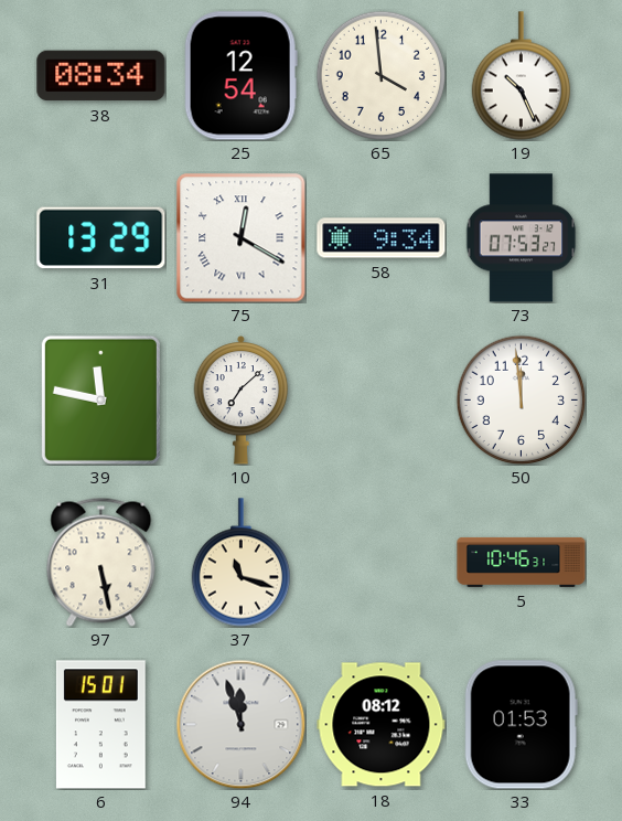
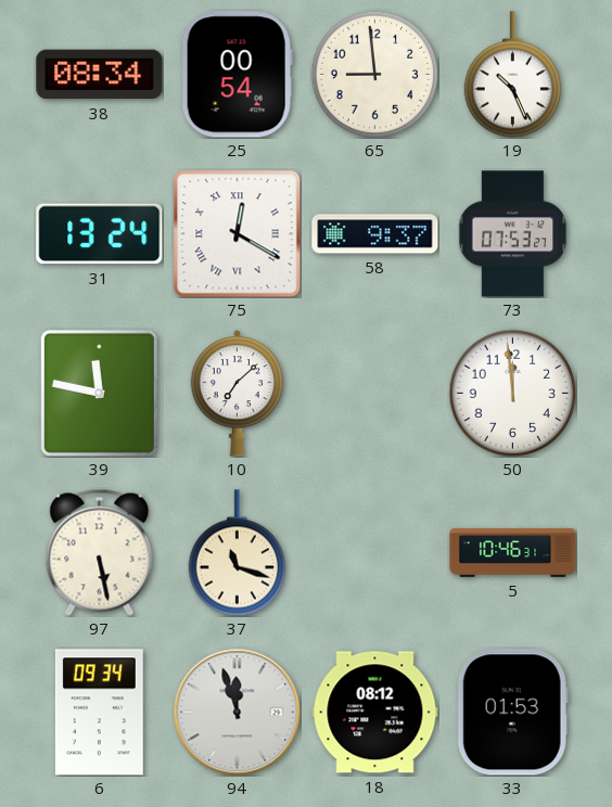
25: 12:54 -> 00:54 (237, 75)
65: 3:59 -> 8:59 (374, 74)
31: 13:29 -> 13:24 (100, 234)
58: 9:34 -> 9:37 (375, 234)
6: 15:01 -> 09:34 (99, 713)
